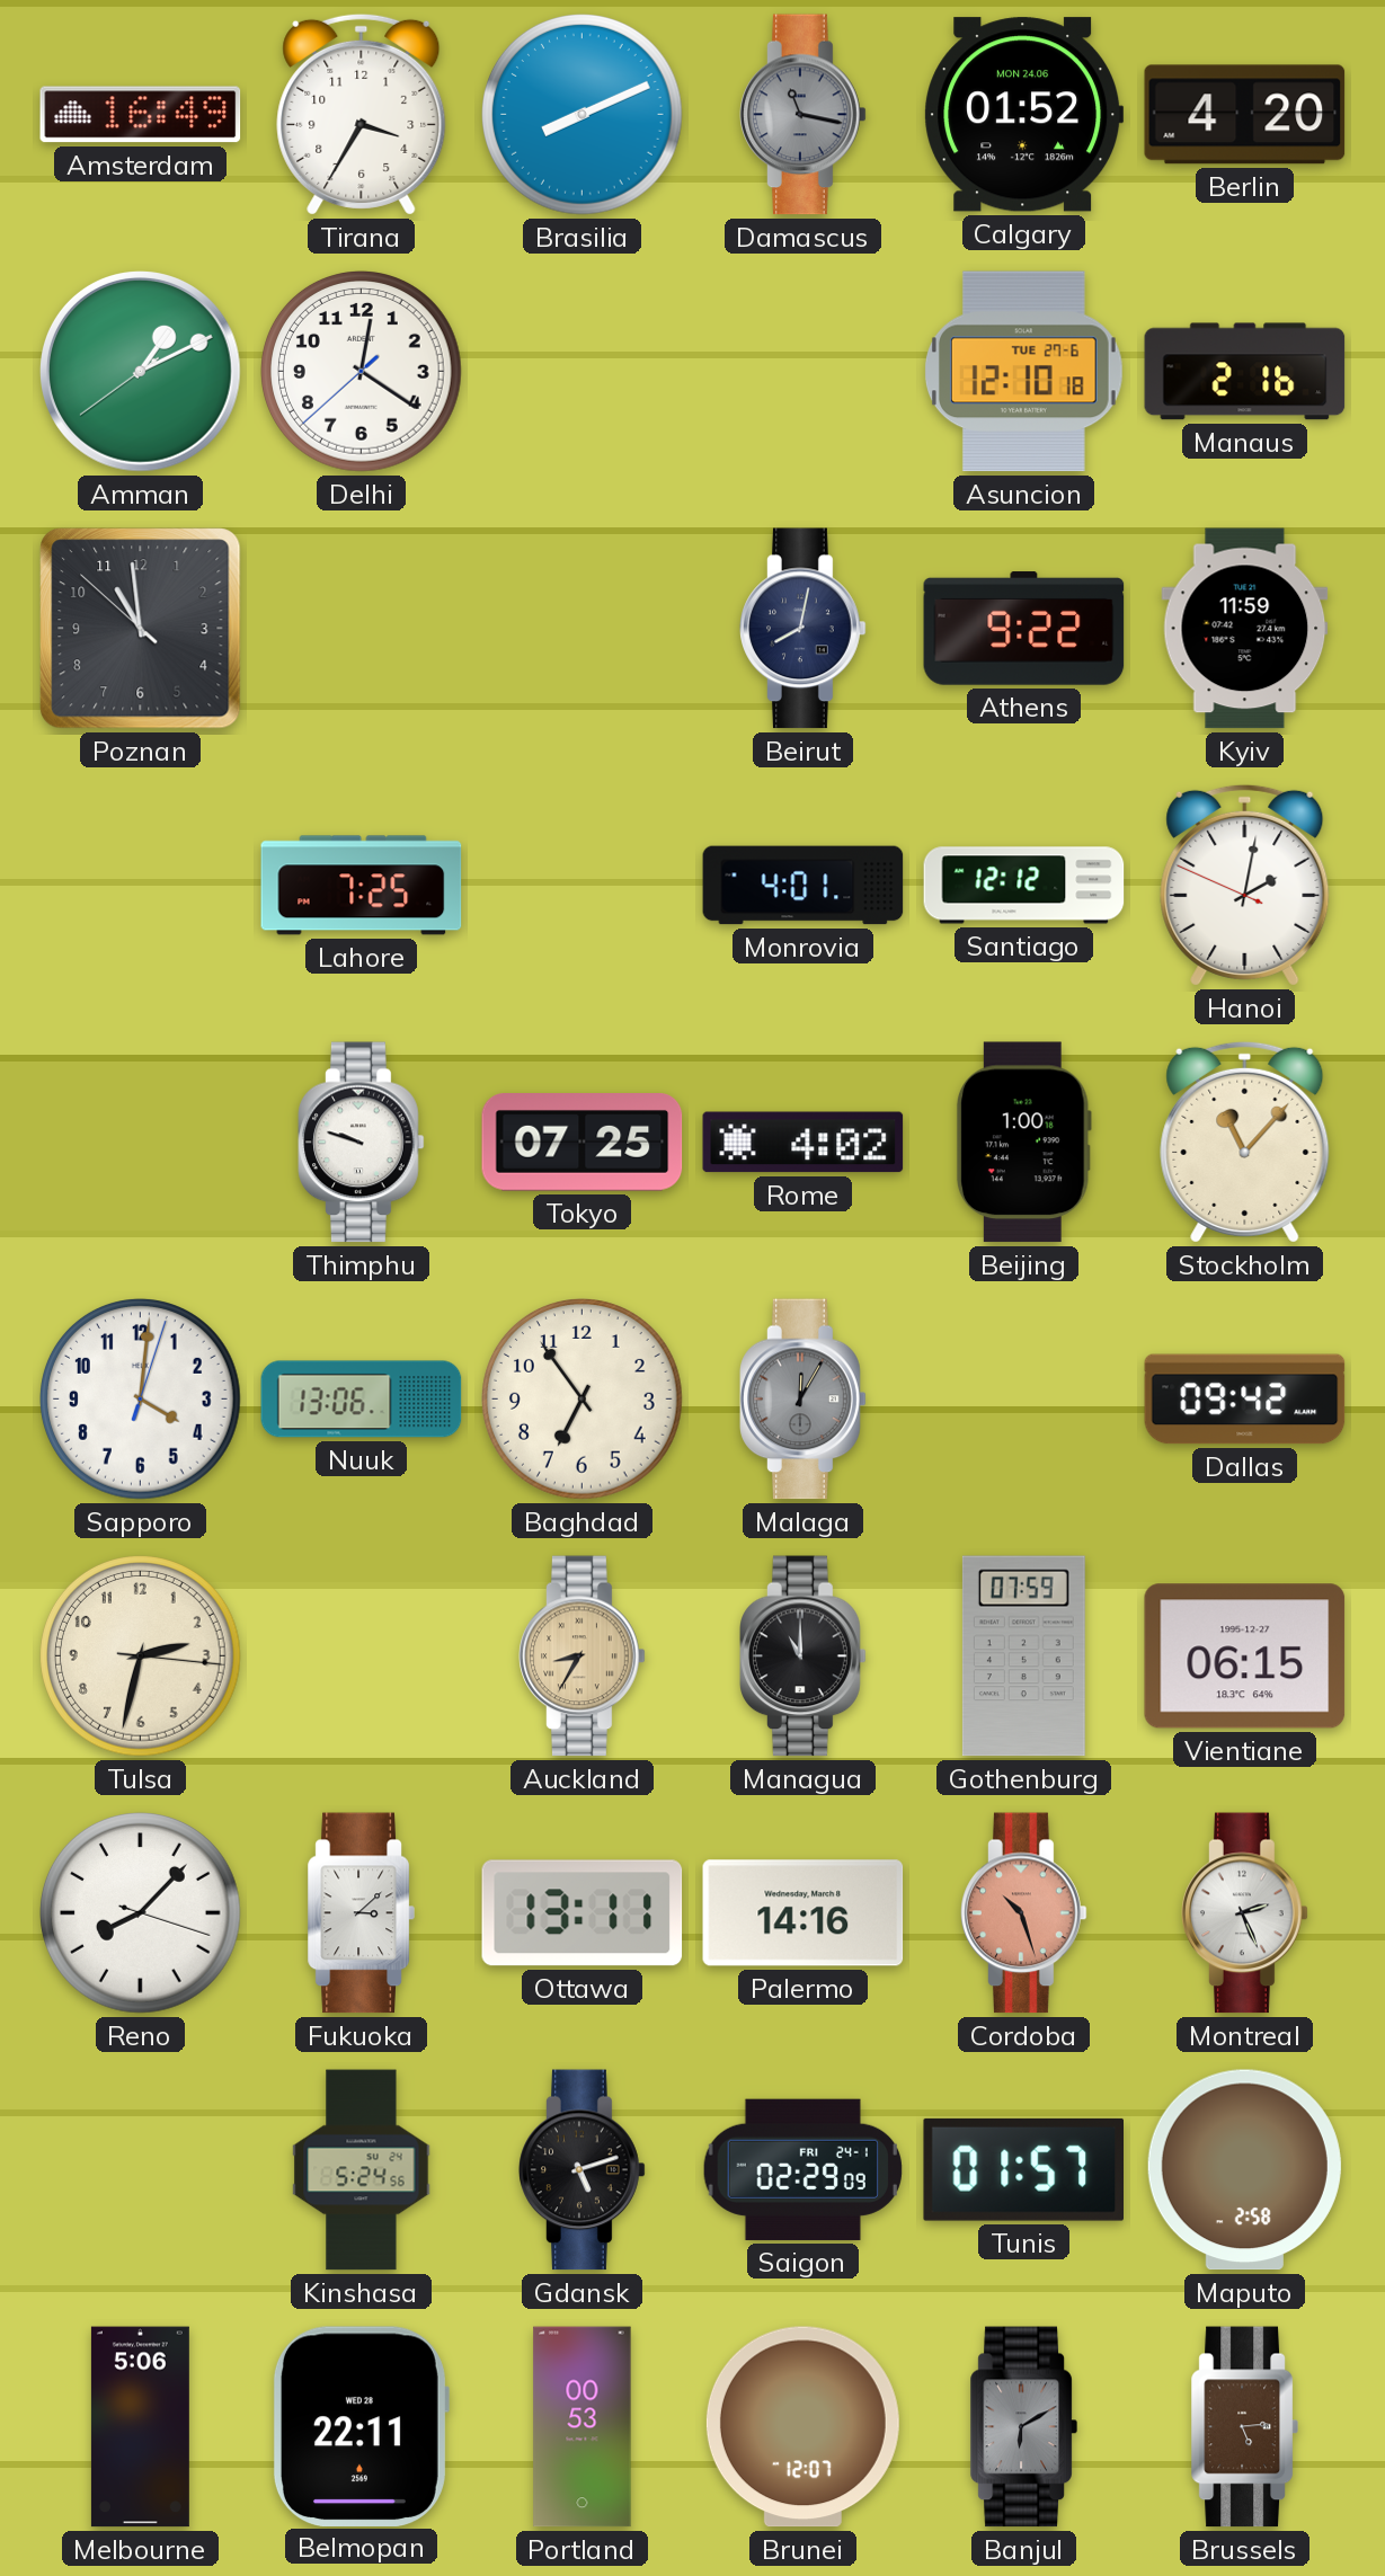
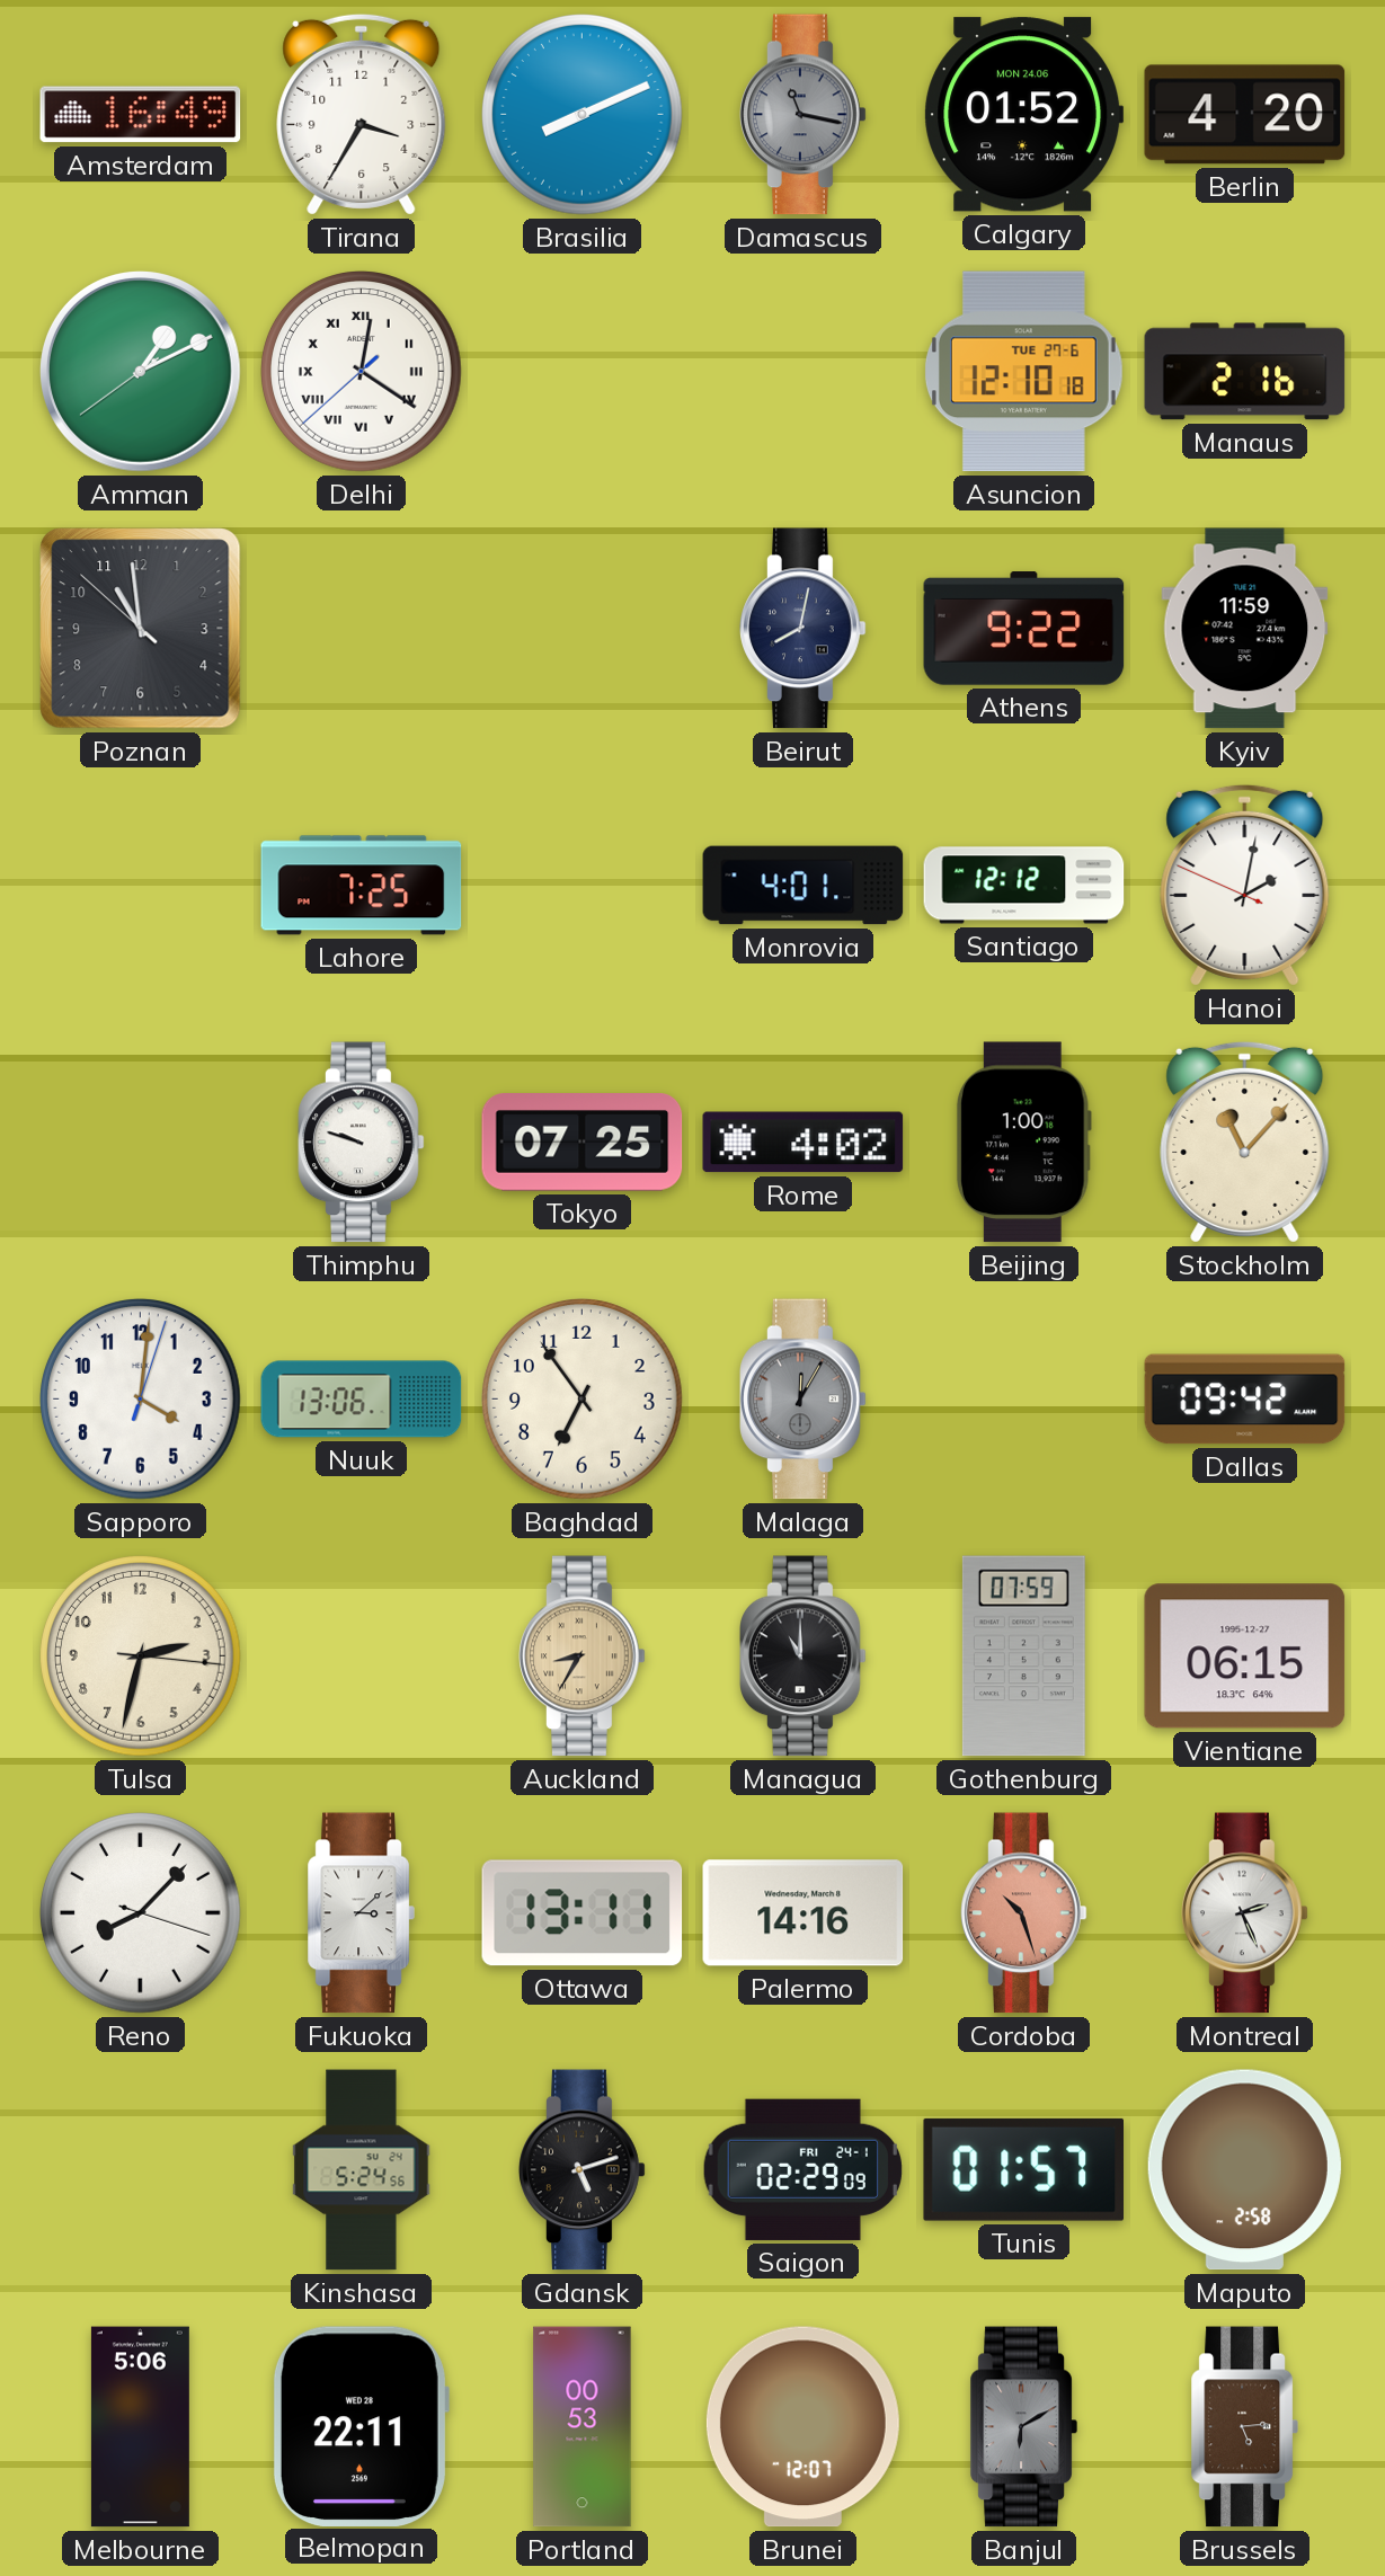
Delhi numerals: Arabic -> Roman (362, 372)
